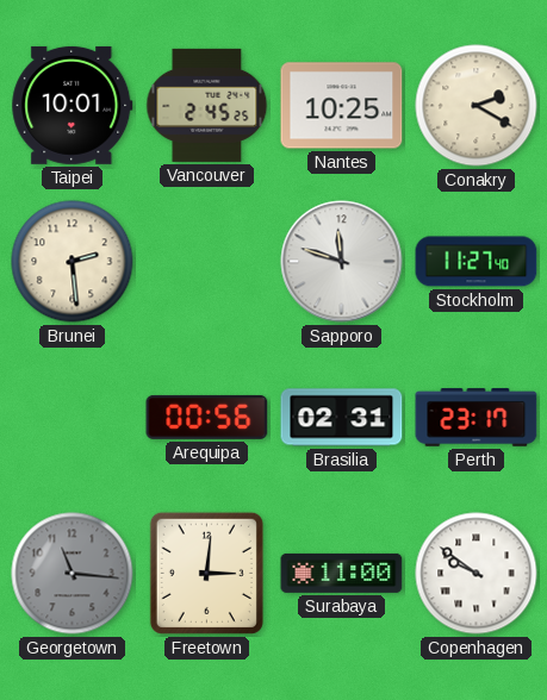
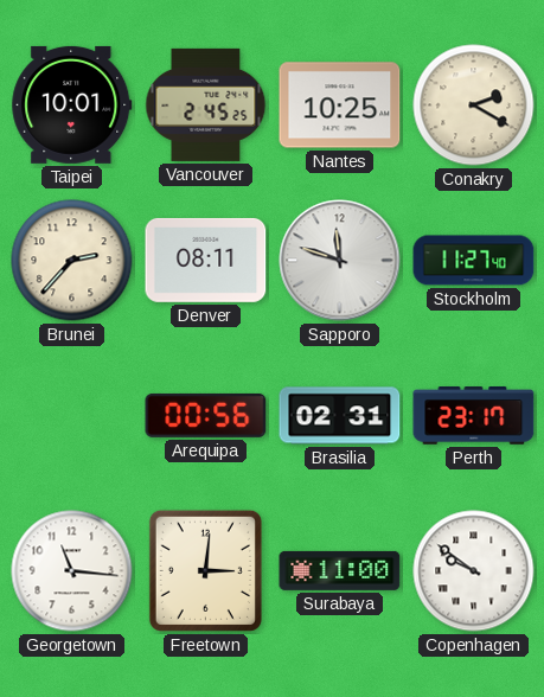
Brunei: 2:29 -> 2:37 (72, 261)
Denver: none -> 08:11 (206, 260)
Georgetown dial: grey -> white (72, 571)
